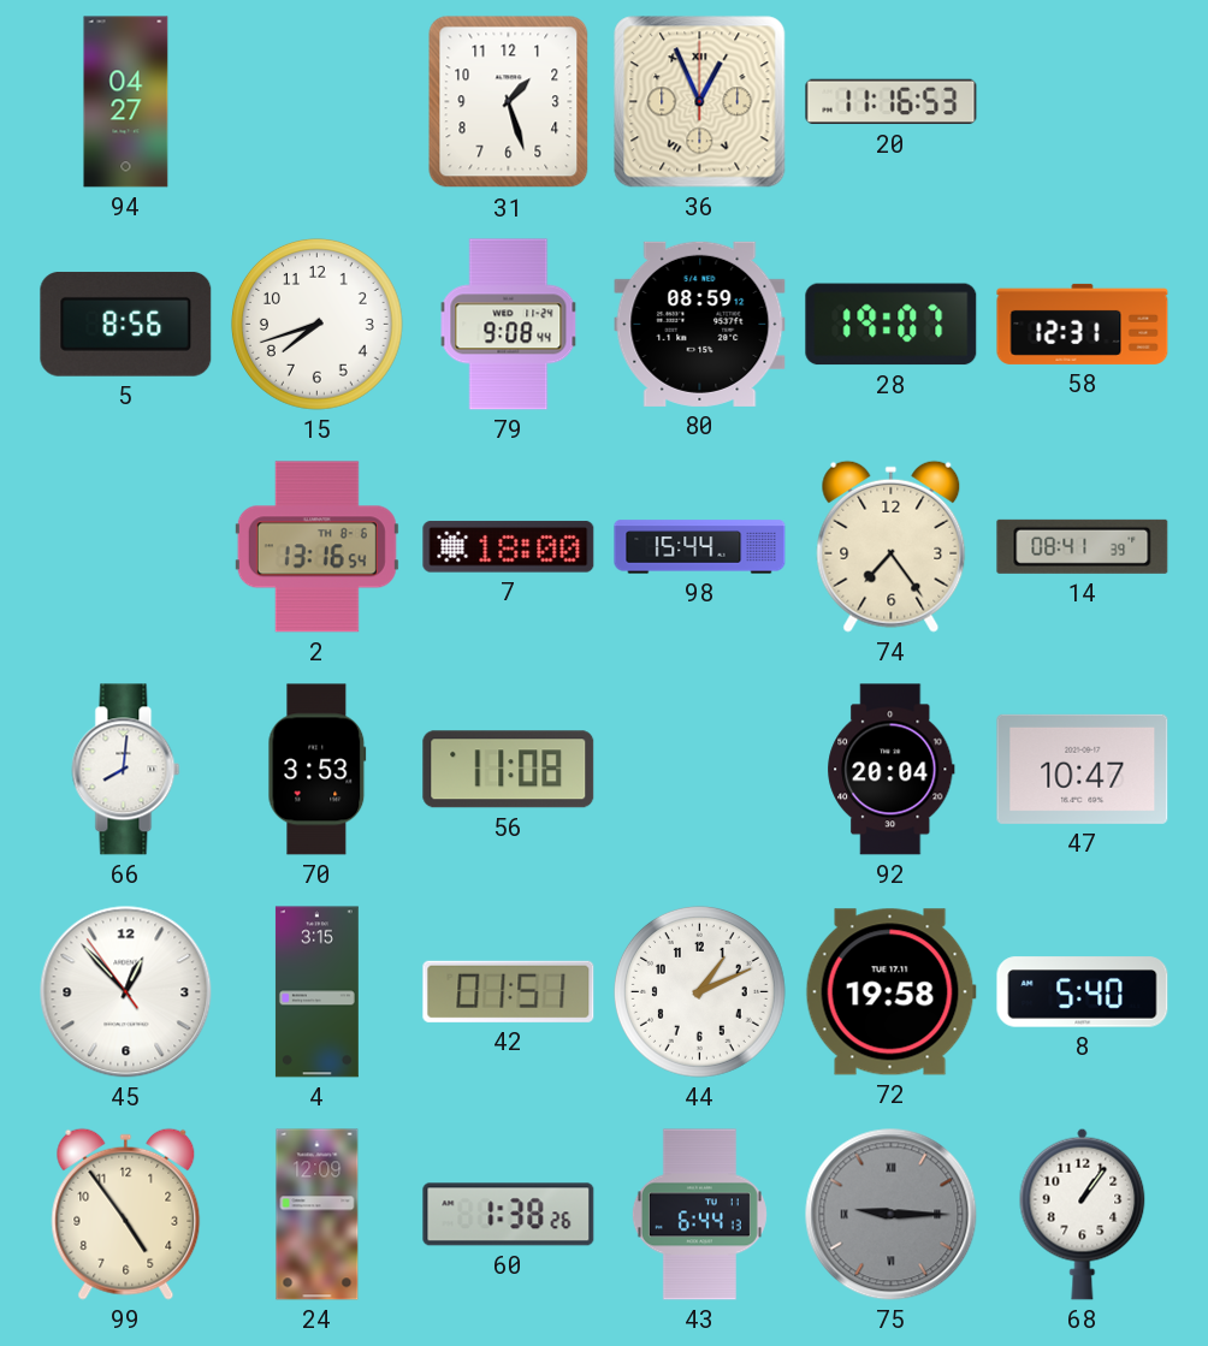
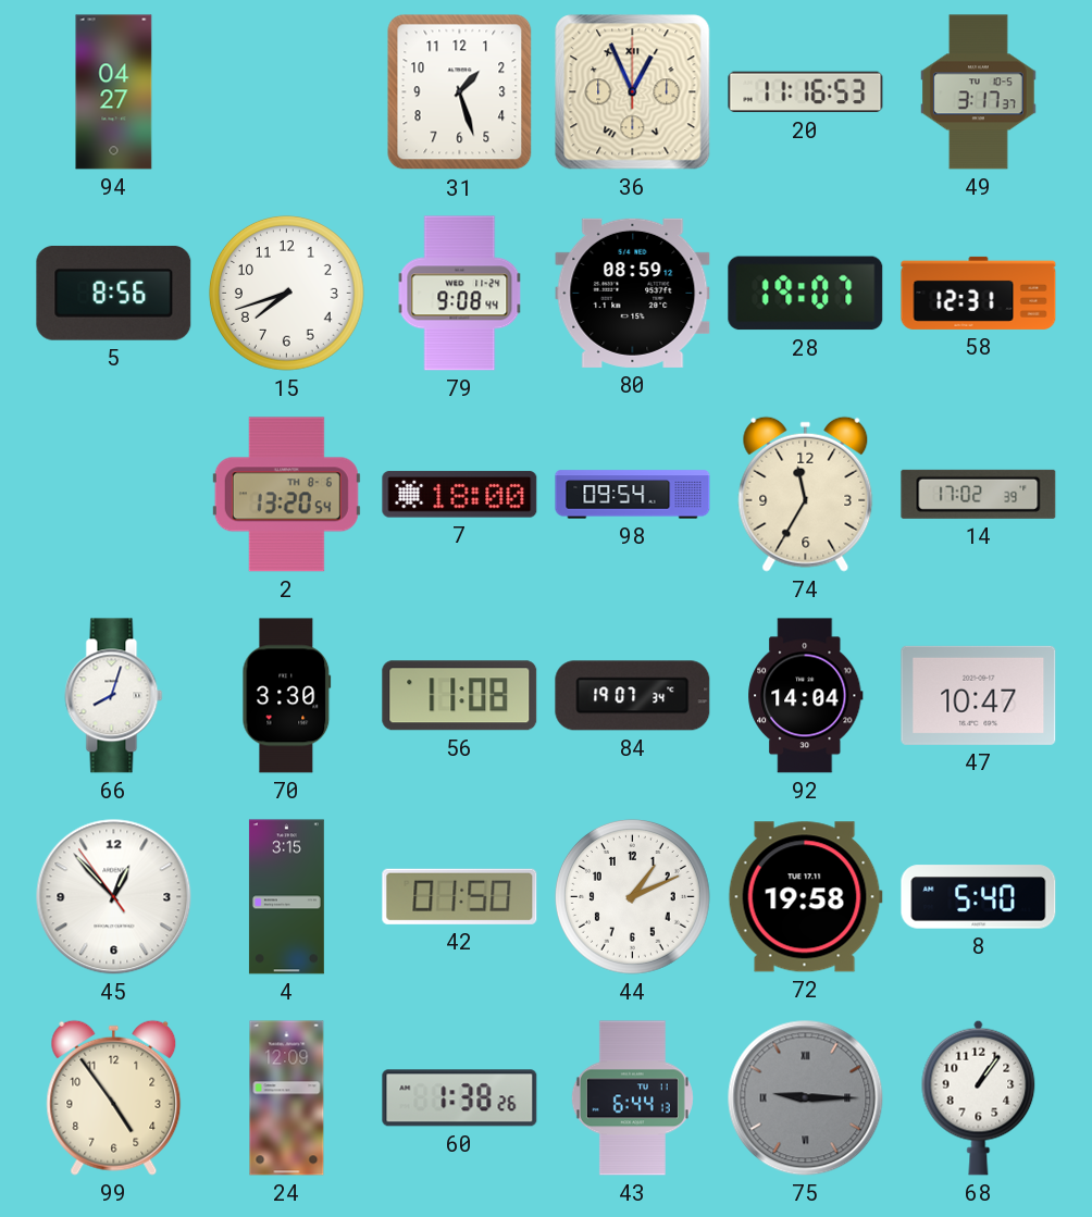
49: none -> 3:17 (979, 92)
2: 13:16 -> 13:20 (286, 495)
98: 15:44 -> 09:54 (633, 495)
74: 7:24 -> 11:35 (806, 494)
14: 08:41 -> 17:02 (979, 494)
66: 8:01 -> 8:03 (114, 696)
70: 3:53 -> 3:30 (287, 696)
84: none -> 19:07 (633, 696)
92: 20:04 -> 14:04 (806, 696)
42: 01:51 -> 01:50 (460, 896)
